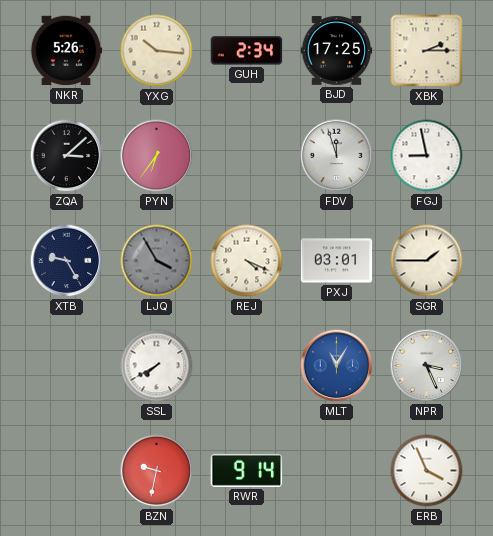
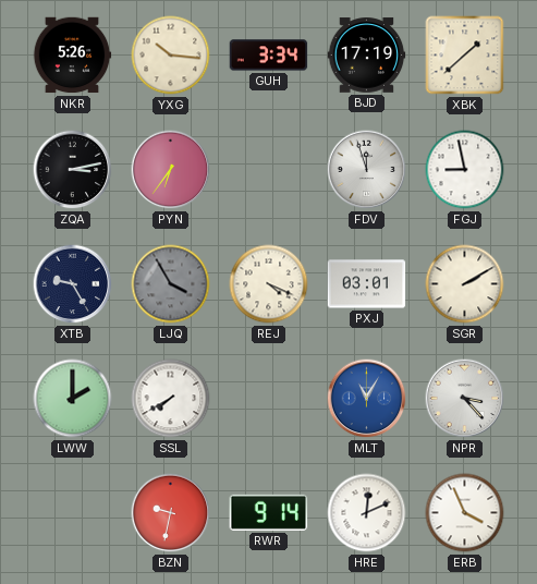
GUH: 2:34 -> 3:34 (269, 56)
BJD: 17:25 -> 17:19 (367, 56)
XBK: 2:15 -> 1:38 (465, 56)
ZQA: 3:08 -> 3:13 (73, 170)
SGR: 1:45 -> 2:10 (465, 284)
LWW: none -> 2:00 (73, 399)
NPR: 3:26 -> 3:23 (465, 399)
HRE: none -> 12:11 (367, 513)
